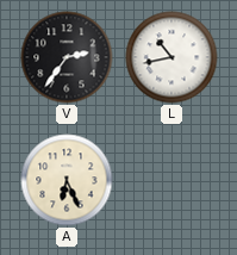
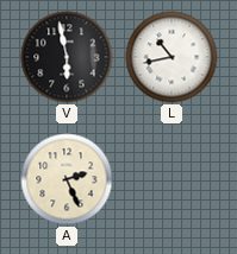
V: 2:36 -> 5:58 (67, 57)
A: 6:26 -> 2:26 (67, 179)
